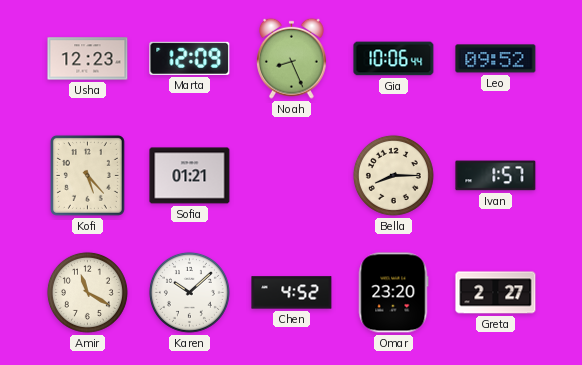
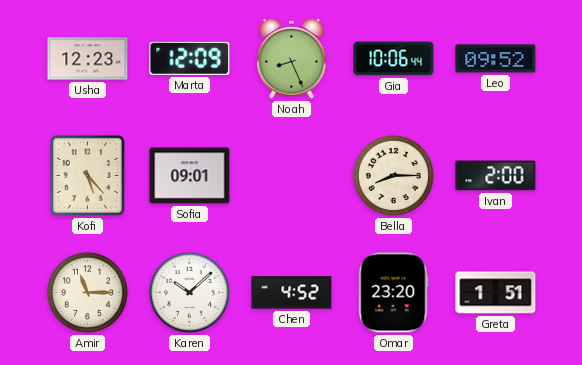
Sofia: 01:21 -> 09:01 (190, 176)
Ivan: 1:57 -> 2:00 (496, 176)
Amir: 11:20 -> 11:15 (87, 292)
Greta: 2:27 -> 1:51 (496, 293)
